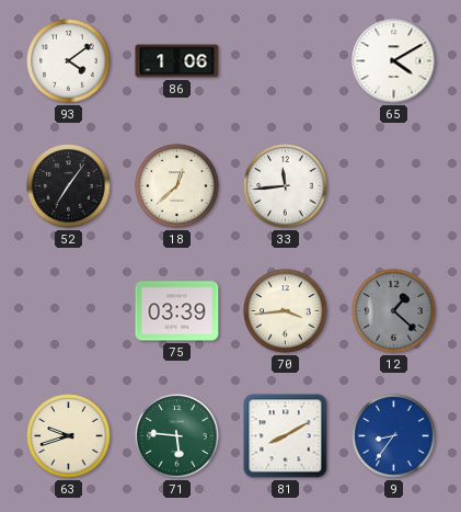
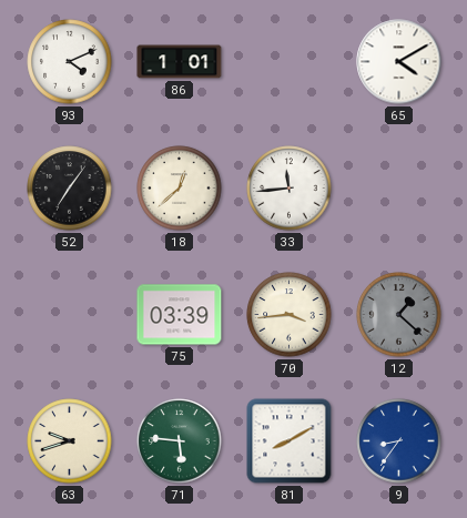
93: 4:09 -> 4:11 (70, 62)
86: 1:06 -> 1:01 (180, 62)
